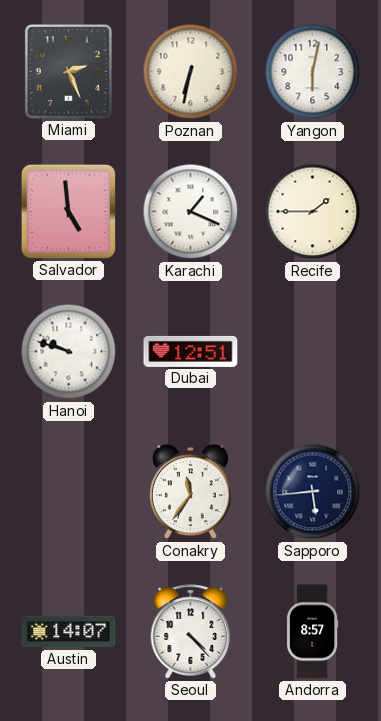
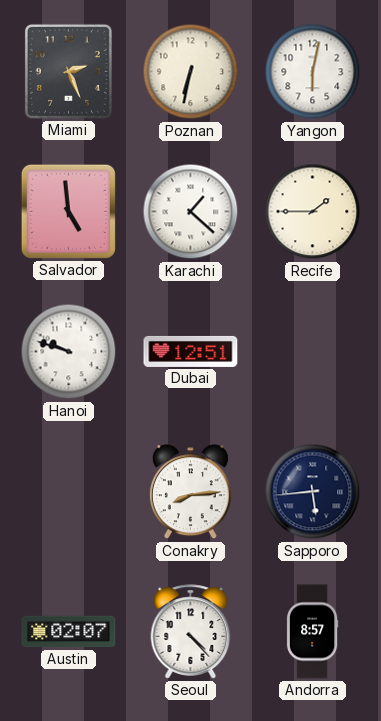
Karachi: 1:19 -> 1:22 (191, 212)
Conakry: 11:36 -> 8:14 (190, 492)
Austin: 14:07 -> 02:07 (69, 632)
